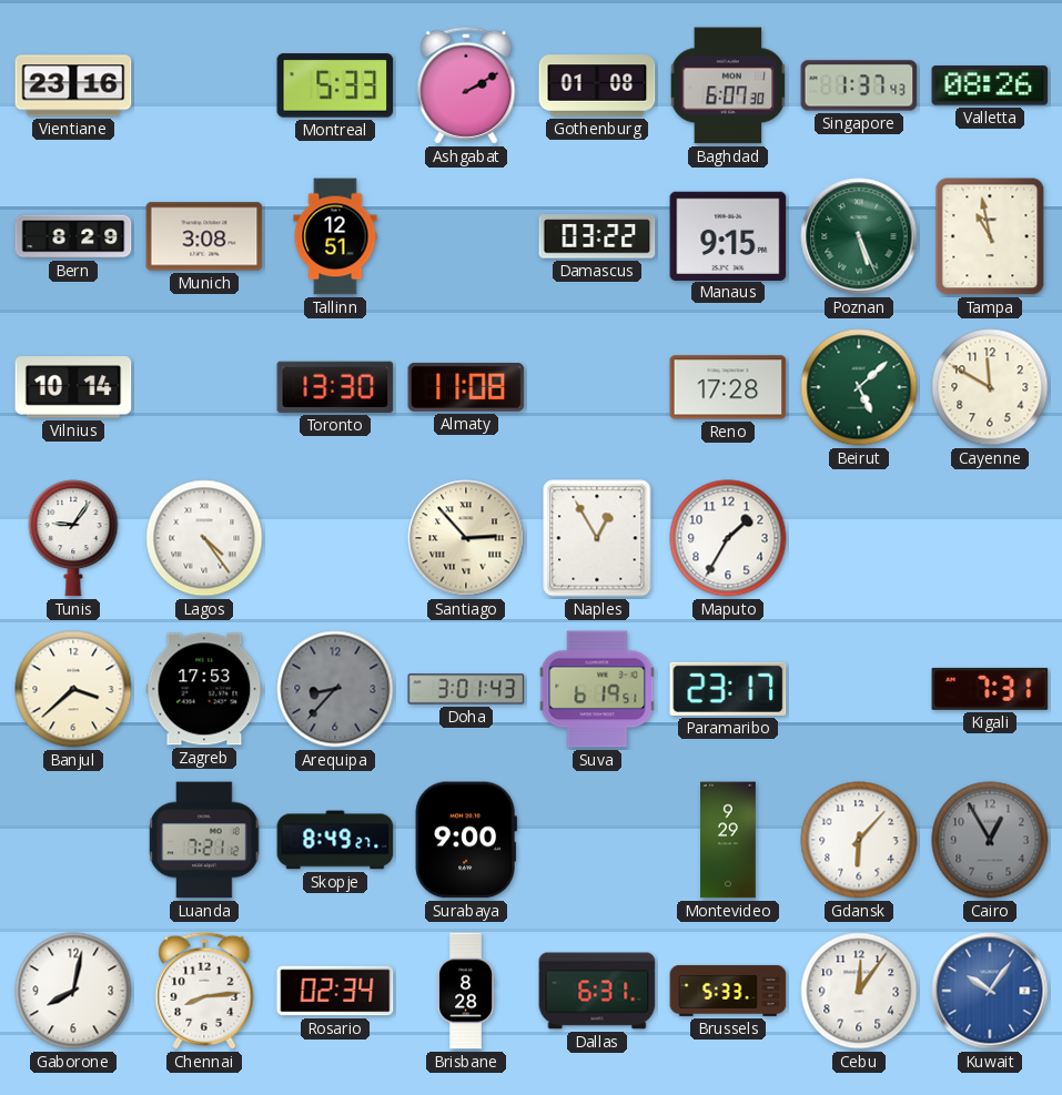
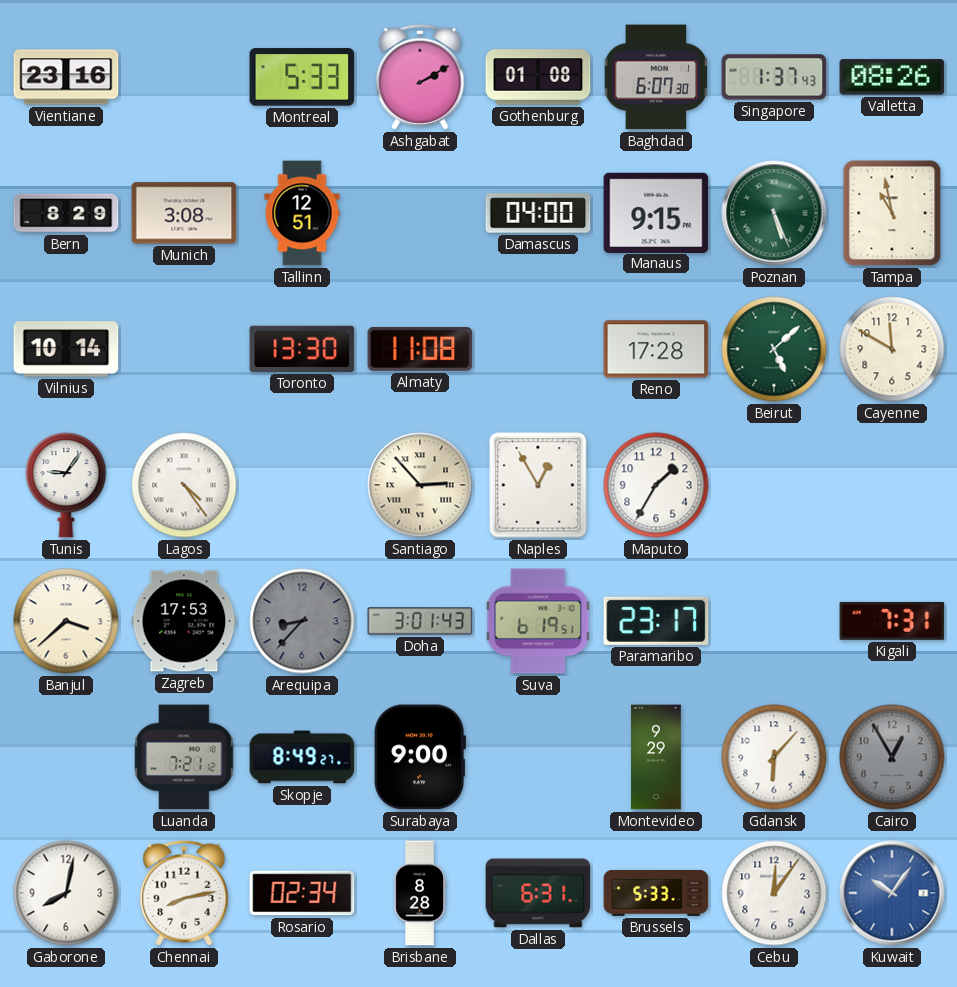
Damascus: 03:22 -> 04:00 (538, 213)
Chennai: 8:14 -> 8:13 (184, 893)
